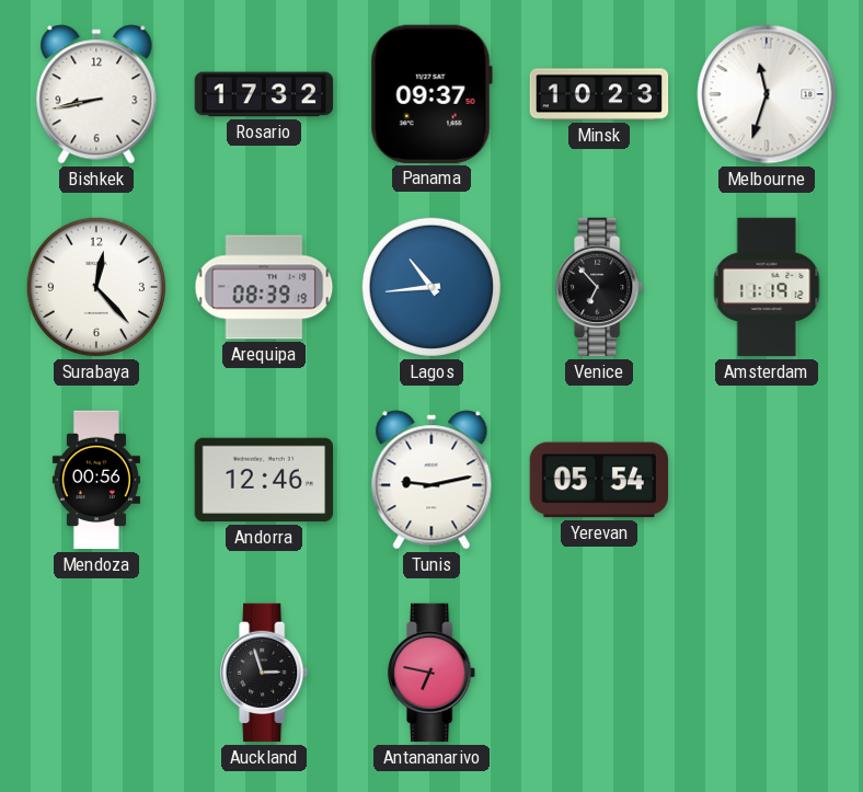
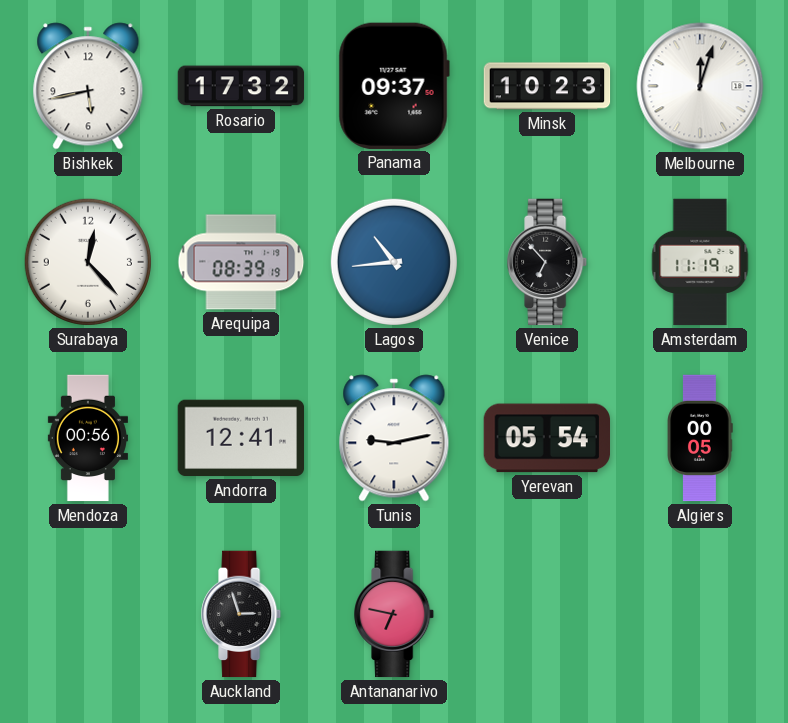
Bishkek: 8:43 -> 5:43 (88, 86)
Melbourne: 11:33 -> 12:03 (700, 86)
Andorra: 12:46 -> 12:41 (240, 438)
Algiers: none -> 00:05 (700, 438)
